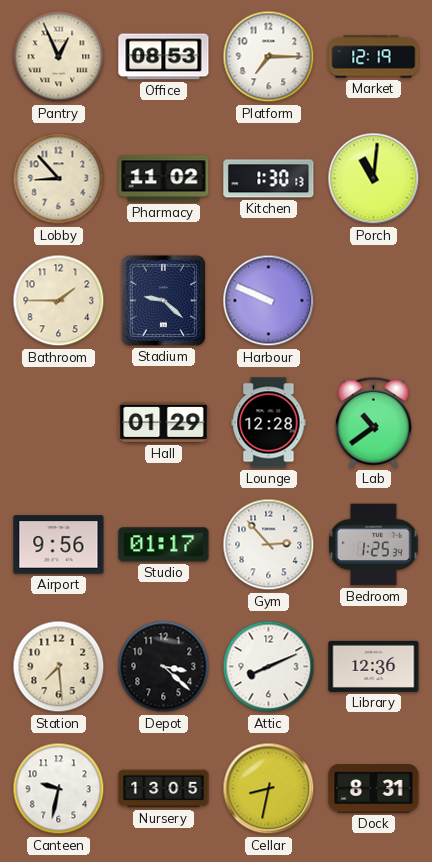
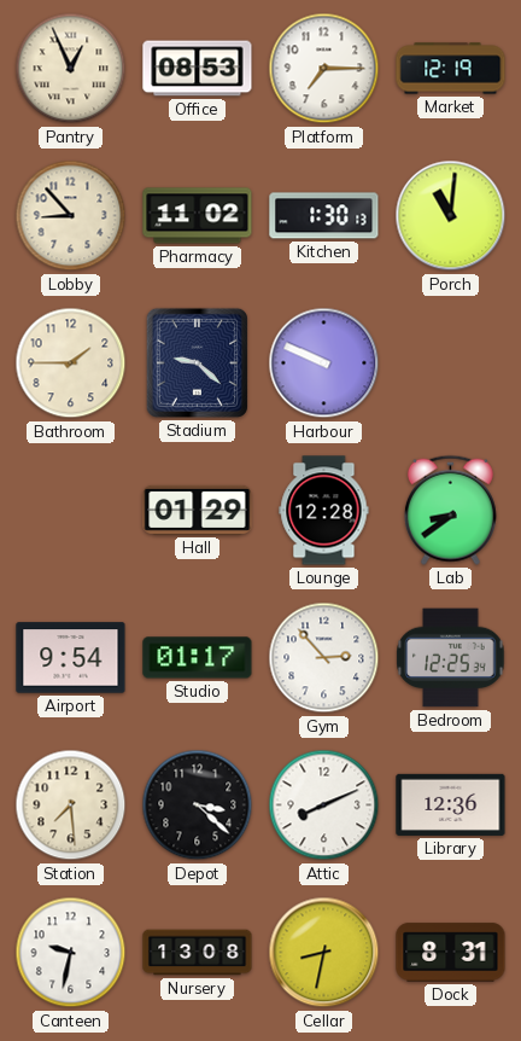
Lab: 10:39 -> 8:39 (450, 510)
Airport: 9:56 -> 9:54 (71, 658)
Bedroom: 1:25 -> 12:25 (451, 658)
Nursery: 13:05 -> 13:08 (198, 953)
